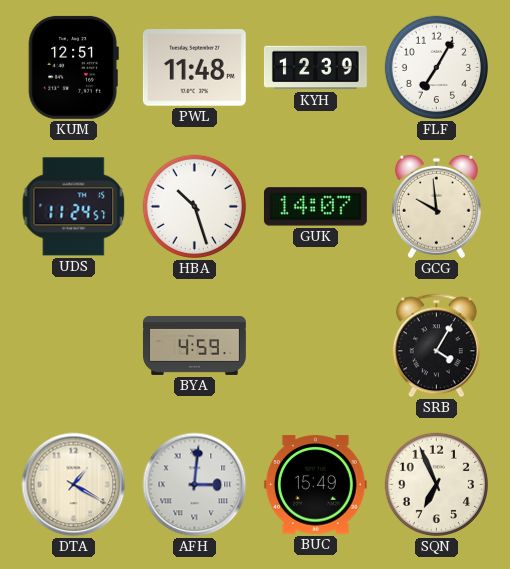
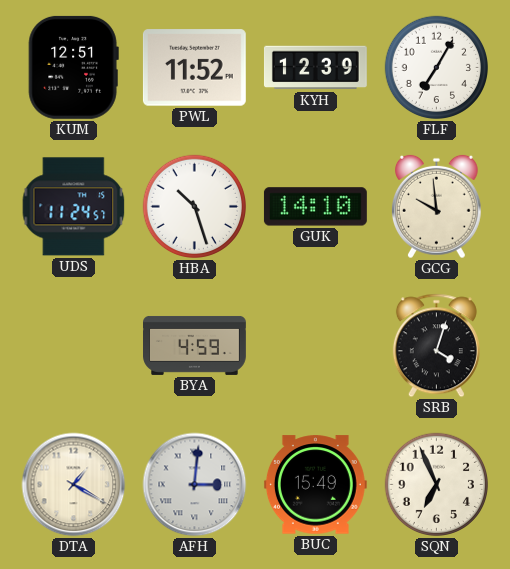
PWL: 11:48 -> 11:52 (194, 68)
GUK: 14:07 -> 14:10 (315, 207)
SRB: 4:05 -> 4:03 (436, 346)
